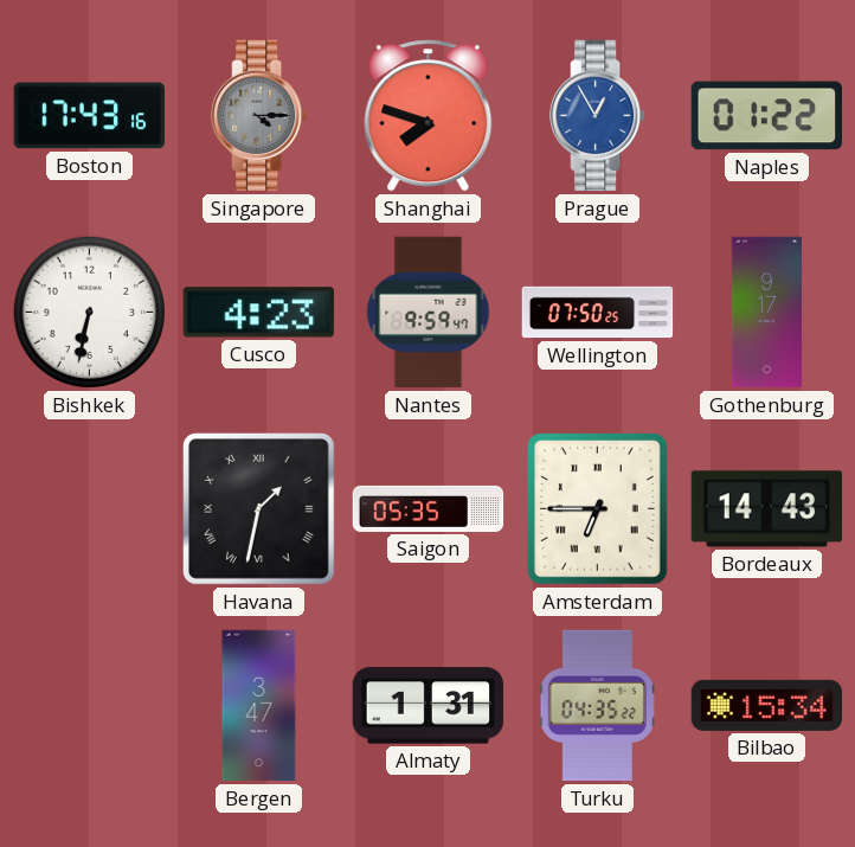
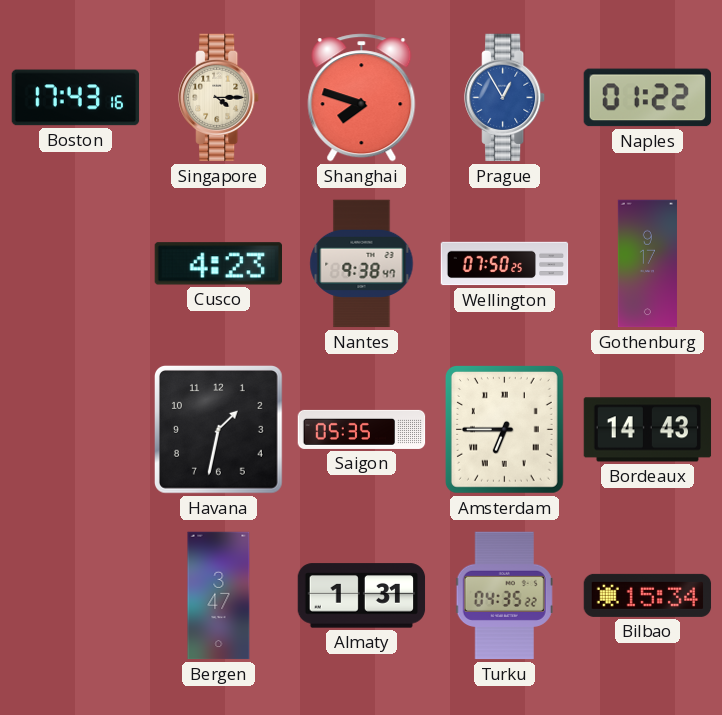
Singapore dial: grey -> cream (219, 98)
Bishkek: 6:32 -> none (89, 312)
Nantes: 9:59 -> 9:38 (362, 264)
Havana numerals: Roman -> Arabic (218, 429)
